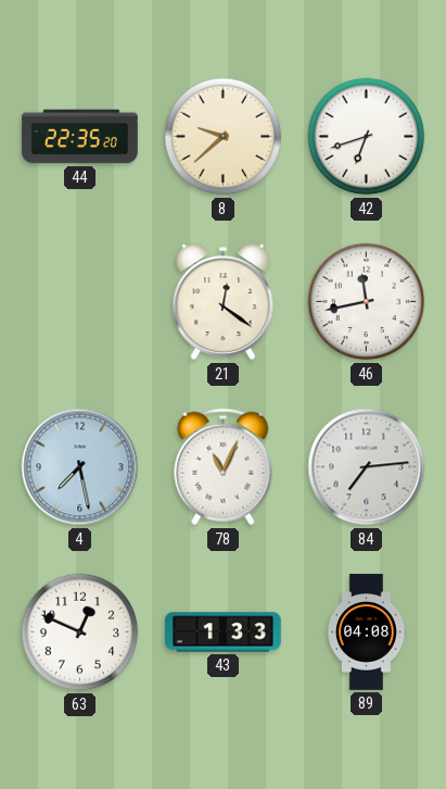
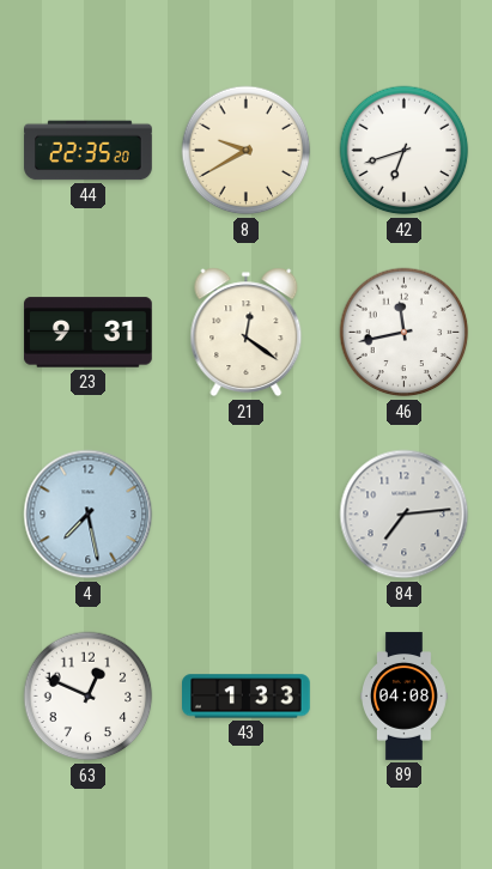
8: 9:38 -> 9:40 (247, 151)
23: none -> 9:31 (89, 333)
78: 11:04 -> none (224, 467)
